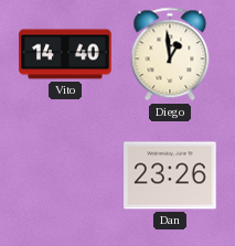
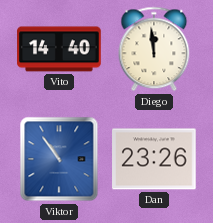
Diego: 12:59 -> 11:59 (154, 49)
Viktor: none -> 10:54 (59, 159)
